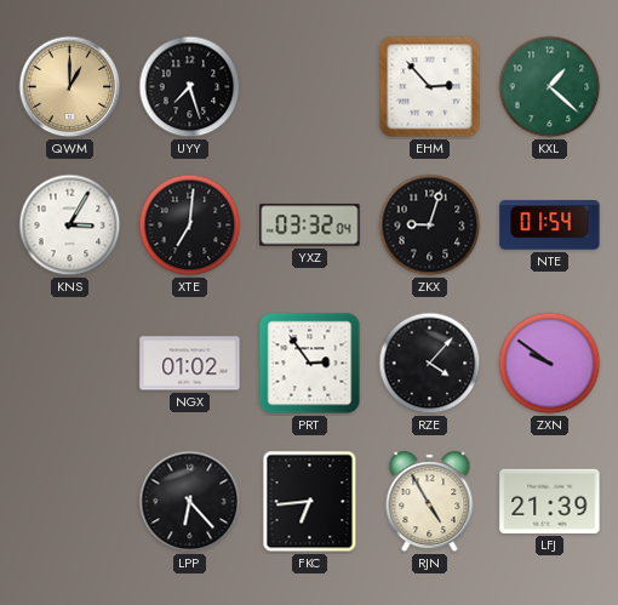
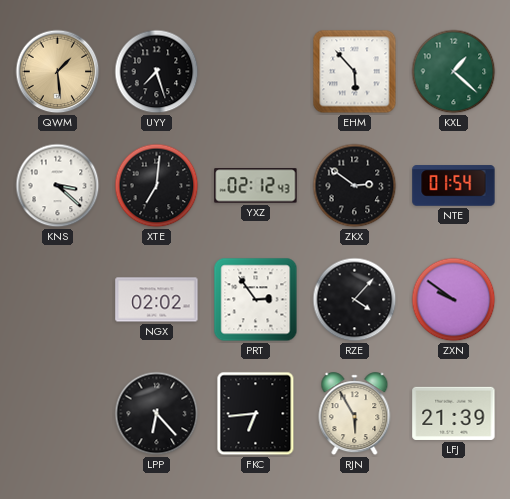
QWM: 1:00 -> 1:29 (58, 72)
EHM: 2:53 -> 5:53 (355, 72)
KNS: 3:05 -> 3:22 (58, 186)
YXZ: 03:32 -> 02:12 (256, 186)
ZKX: 9:03 -> 2:51 (355, 186)
NGX: 01:02 -> 02:02 (157, 300)
RJN: 4:55 -> 5:55 (355, 414)
